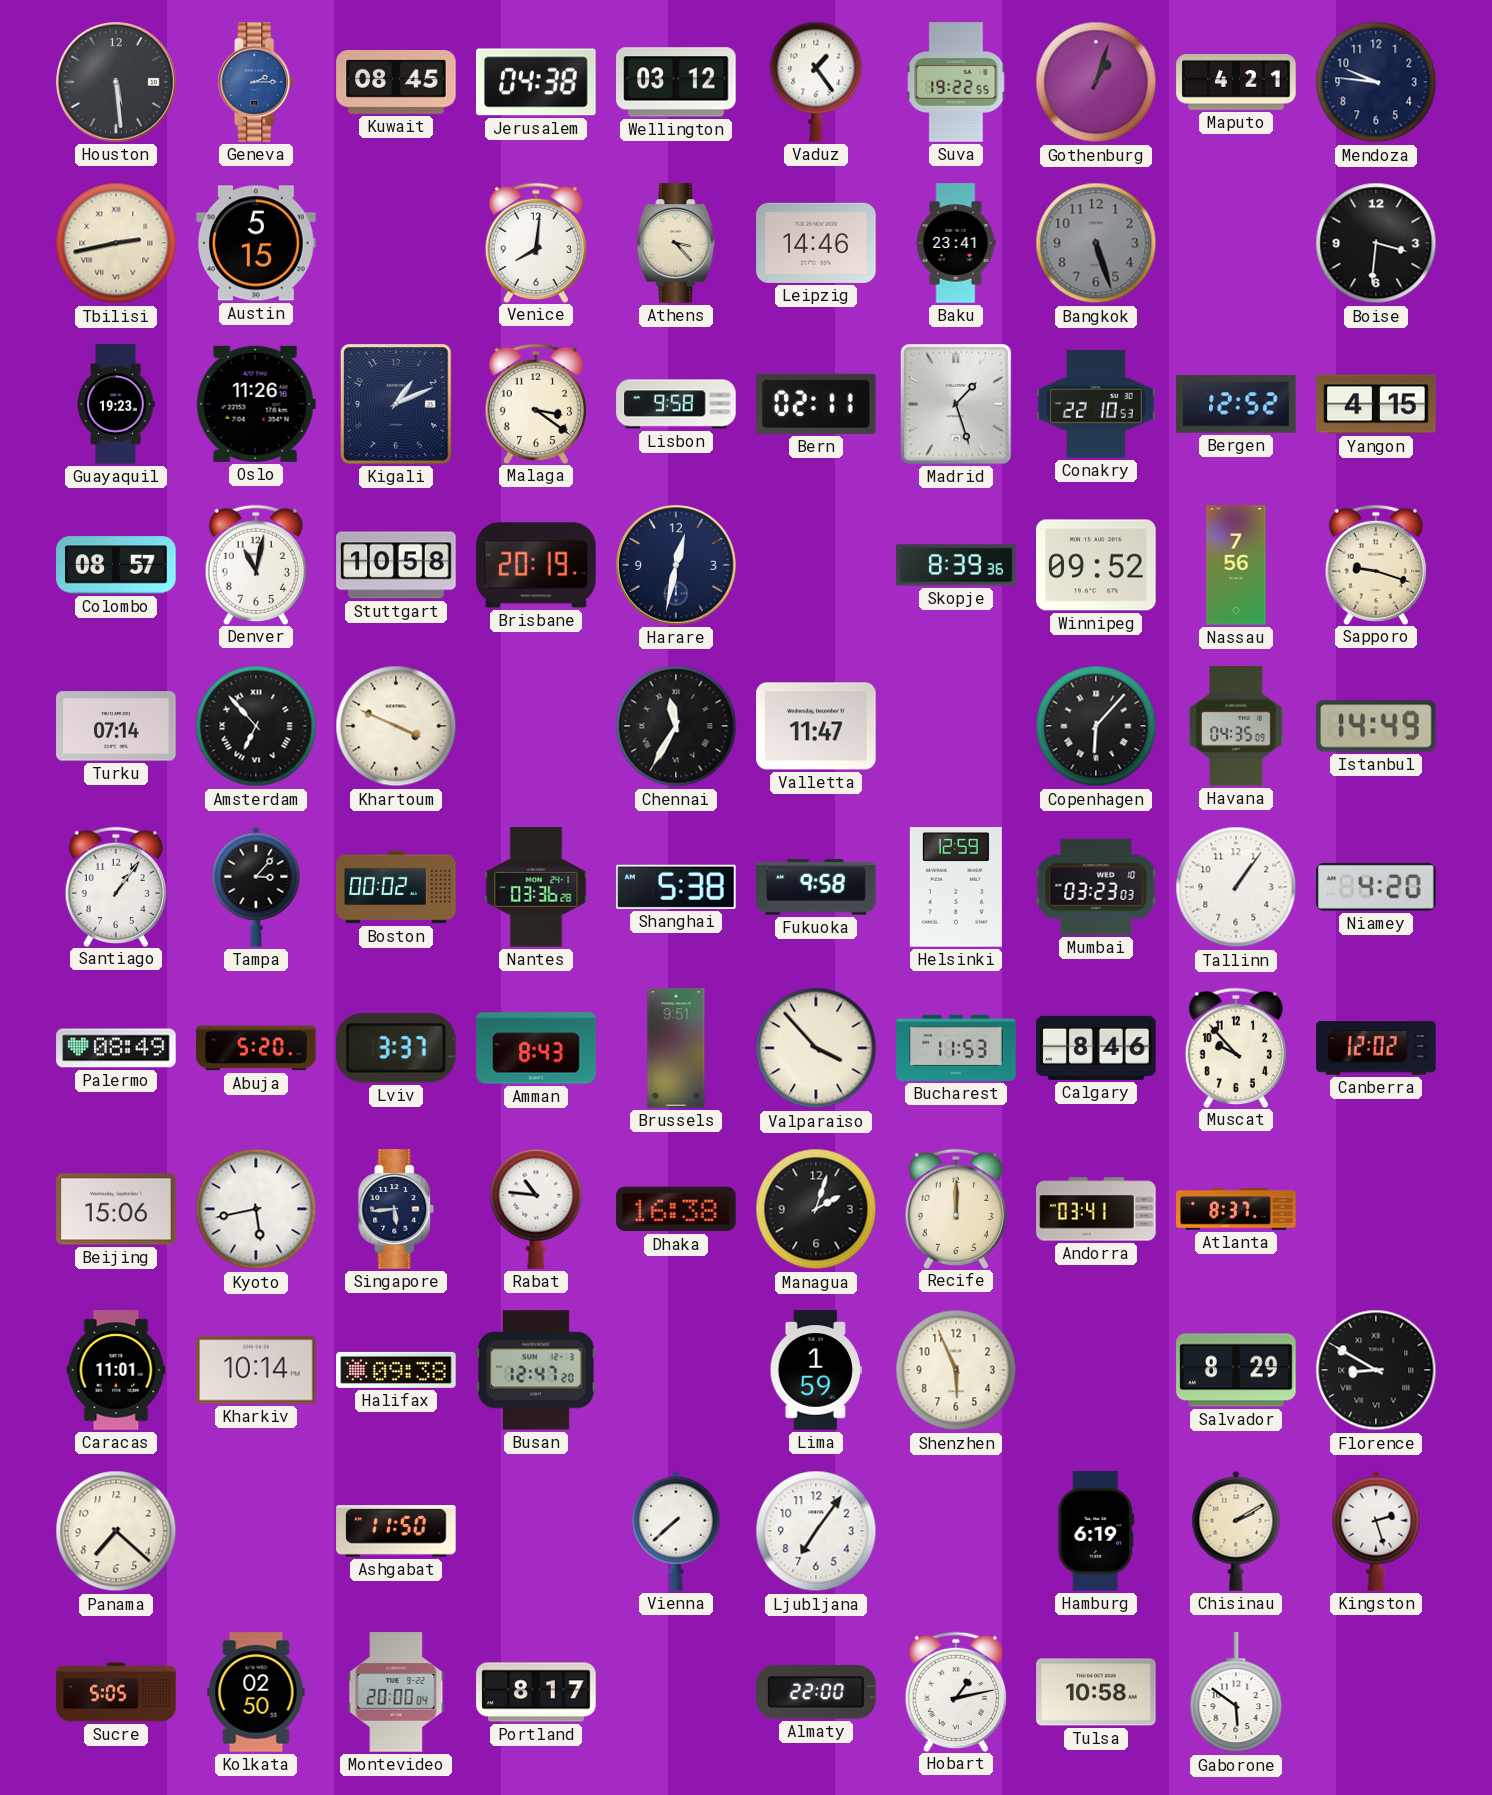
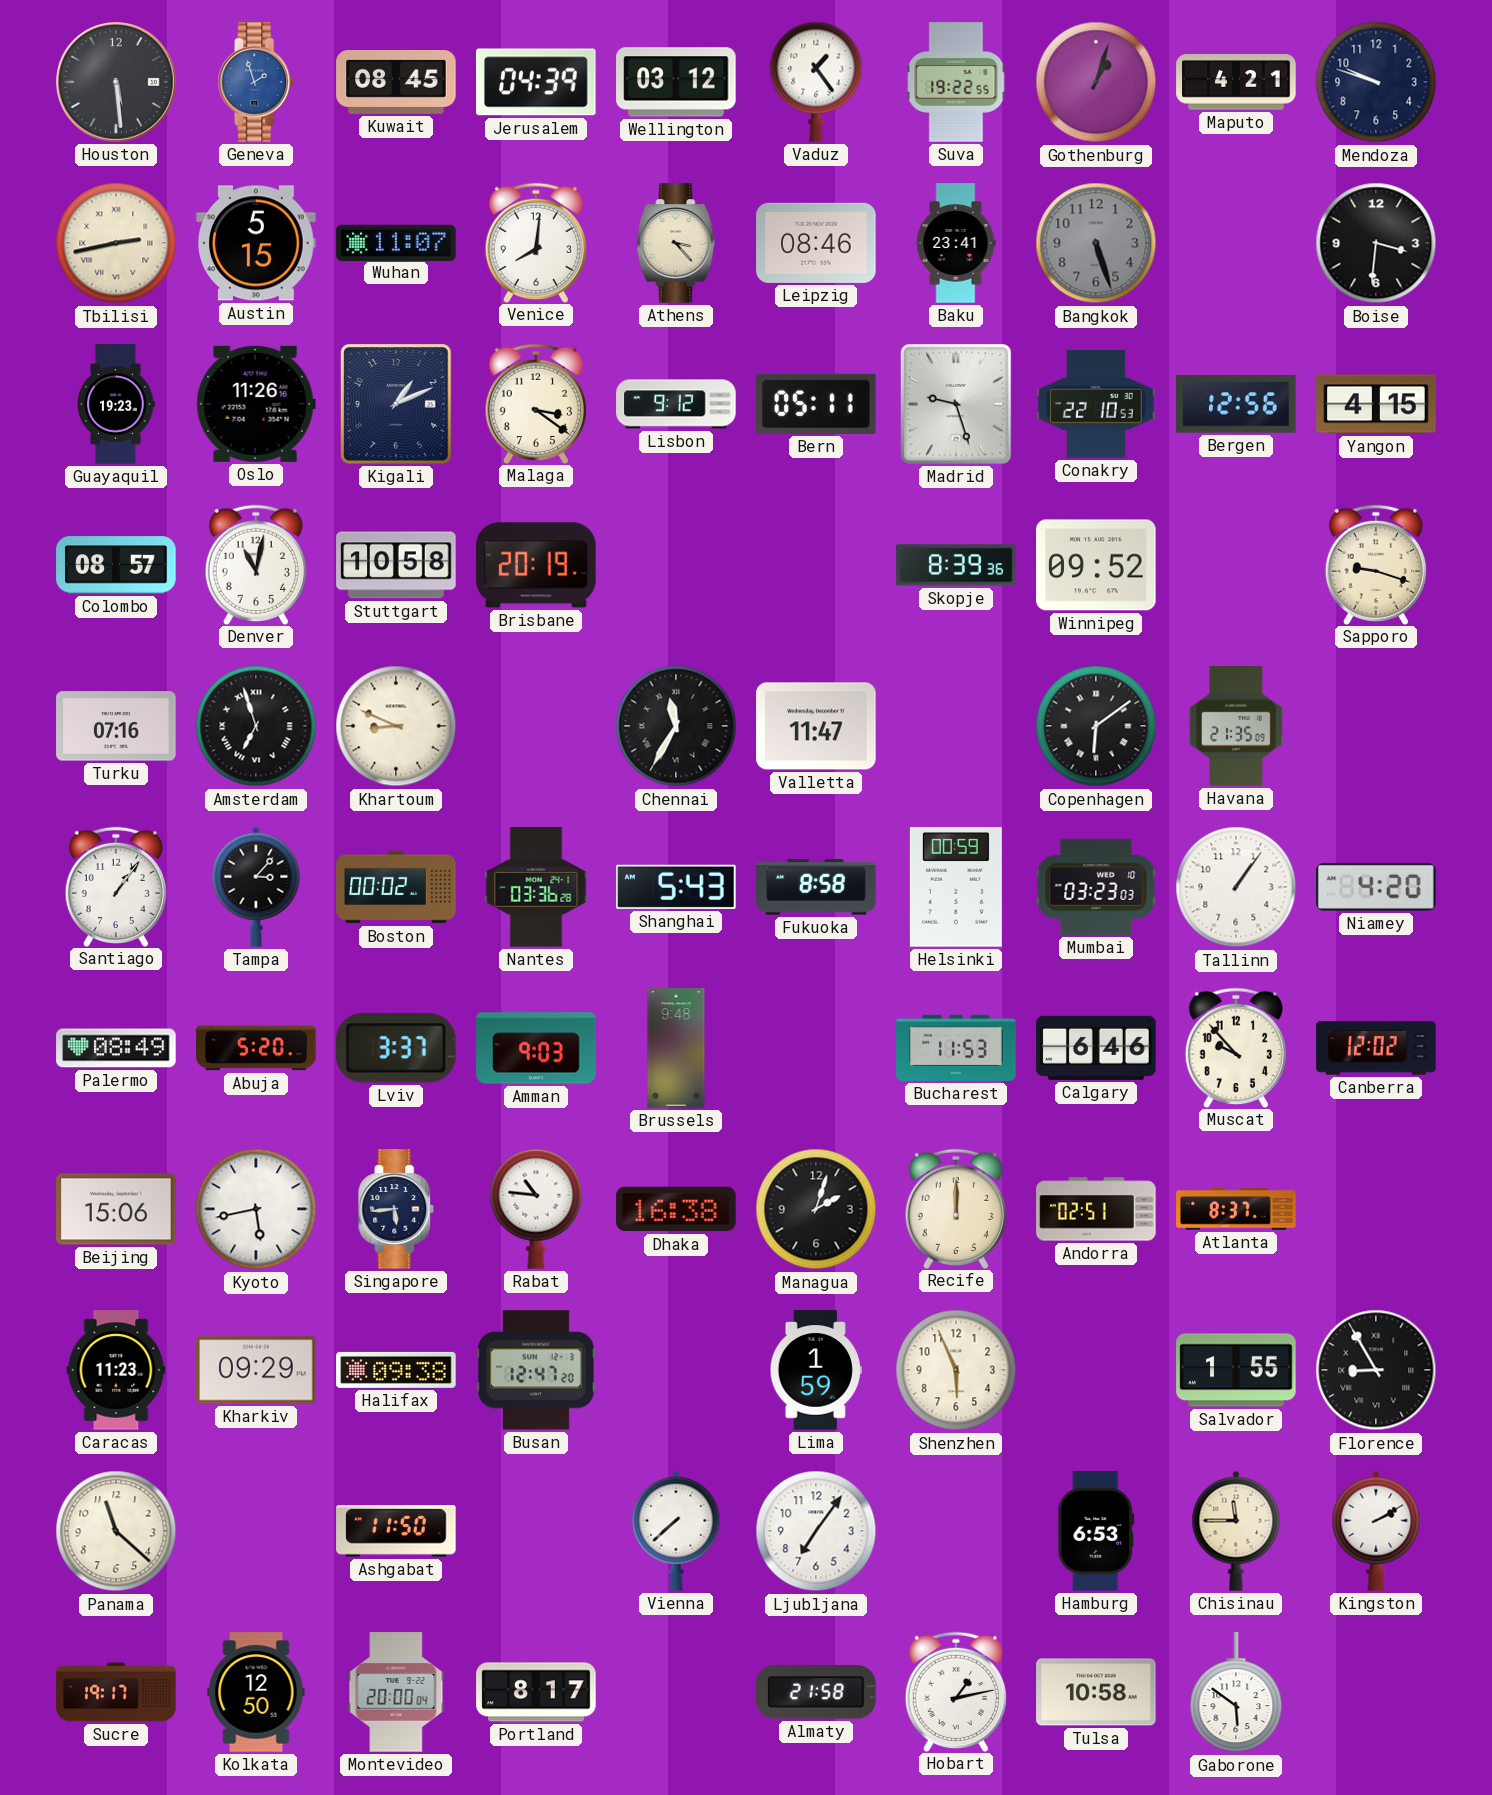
Geneva: 2:15 -> 1:57 (256, 82)
Jerusalem: 04:38 -> 04:39 (536, 82)
Mendoza: 9:46 -> 9:48 (1376, 82)
Wuhan: none -> 11:07 (396, 242)
Leipzig: 14:46 -> 08:46 (816, 243)
Lisbon: 9:58 -> 9:12 (676, 404)
Bern: 02:11 -> 05:11 (816, 404)
Madrid: 1:27 -> 9:27 (957, 404)
Bergen: 12:52 -> 12:56 (1236, 404)
Harare: 12:32 -> none (677, 566)
Nassau: 7:56 -> none (1236, 565)
Turku: 07:14 -> 07:16 (116, 726)
Amsterdam: 6:53 -> 6:57 (256, 726)
Khartoum: 3:49 -> 8:49 (396, 726)
Copenhagen: 6:07 -> 6:09 (1096, 726)
Havana: 04:35 -> 21:35 (1236, 726)
Istanbul: 14:49 -> none (1376, 726)
Shanghai: 5:38 -> 5:43 (676, 887)
Fukuoka: 9:58 -> 8:58 (816, 887)
Helsinki: 12:59 -> 00:59 (956, 887)
Amman: 8:43 -> 9:03 (536, 1048)
Brussels: 9:51 -> 9:48 (676, 1048)
Valparaiso: 3:53 -> none (816, 1048)
Calgary: 8:46 -> 6:46 (1096, 1048)
Andorra: 03:41 -> 02:51 (1096, 1209)
Caracas: 11:01 -> 11:23 (116, 1370)
Kharkiv: 10:14 -> 09:29 (256, 1370)
Salvador: 8:29 -> 1:55 (1236, 1370)
Florence: 8:50 -> 8:55 (1376, 1370)
Panama: 7:22 -> 11:22 (116, 1531)
Hamburg: 6:19 -> 6:53 (1096, 1531)
Chisinau: 2:10 -> 11:45 (1236, 1531)
Kingston: 2:27 -> 2:10 (1376, 1531)
Sucre: 5:05 -> 19:17 (116, 1692)
Kolkata: 02:50 -> 12:50 (256, 1692)
Almaty: 22:00 -> 21:58 (816, 1692)
